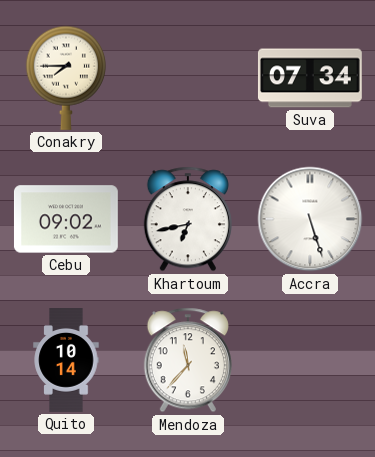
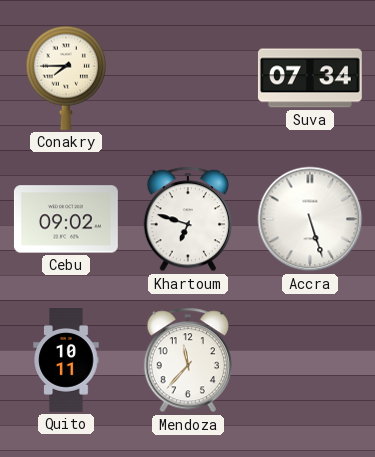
Khartoum: 6:43 -> 6:48 (188, 219)
Quito: 10:14 -> 10:11 (66, 361)
